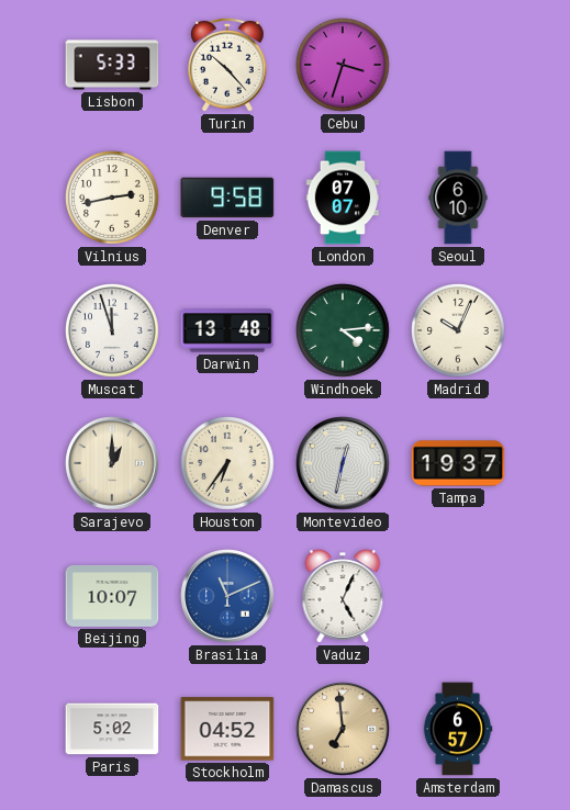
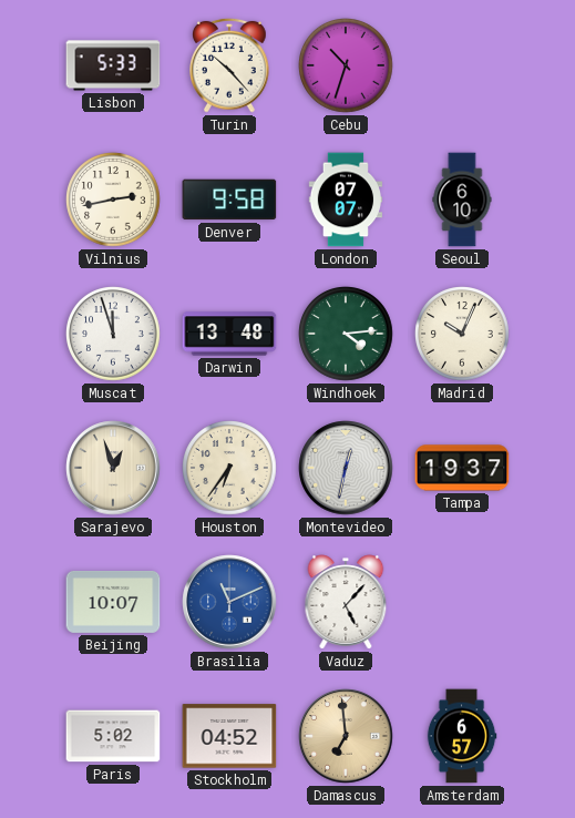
Cebu: 3:33 -> 10:33 (347, 67)
Sarajevo: 1:00 -> 12:57 (113, 468)
Vaduz: 5:04 -> 5:07 (346, 602)
